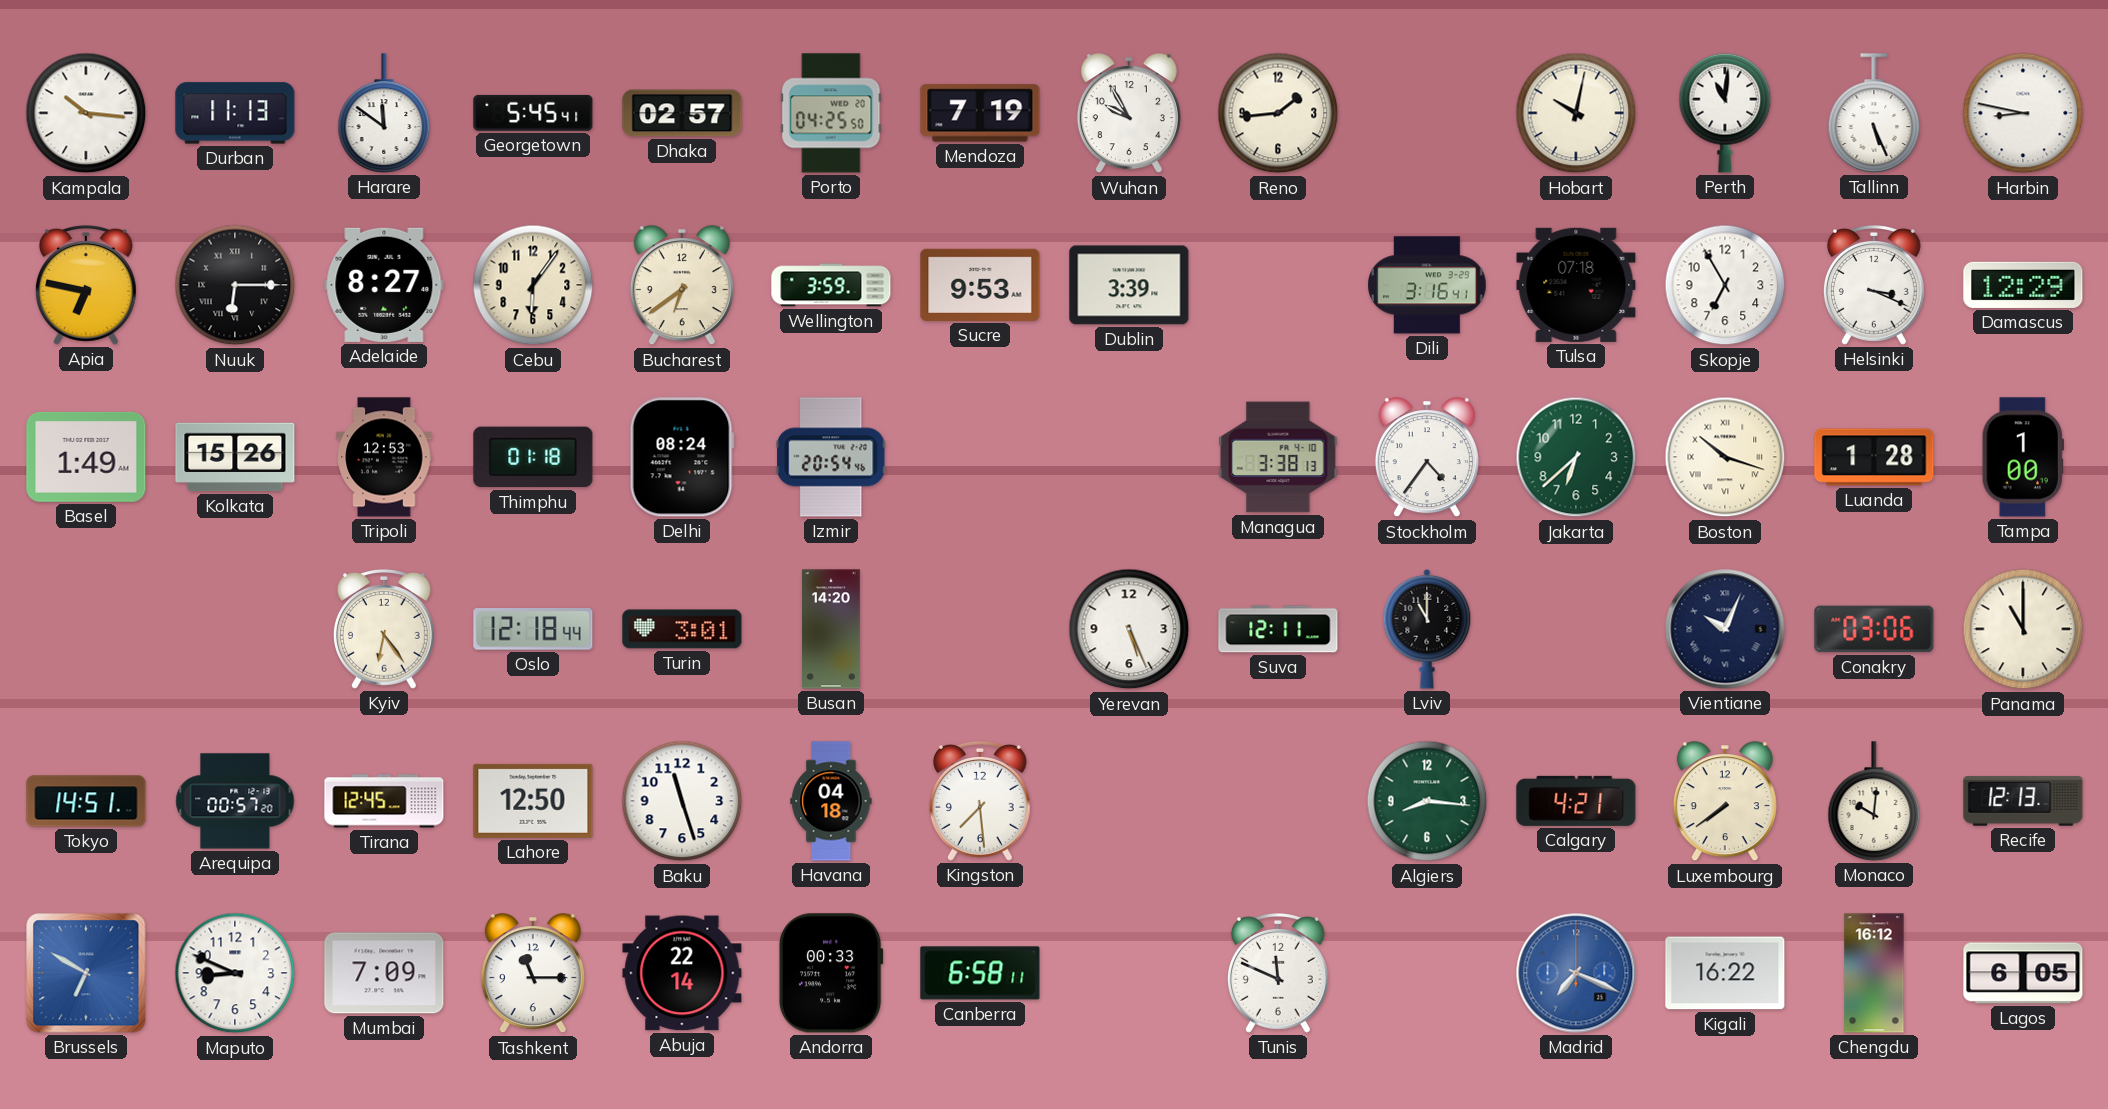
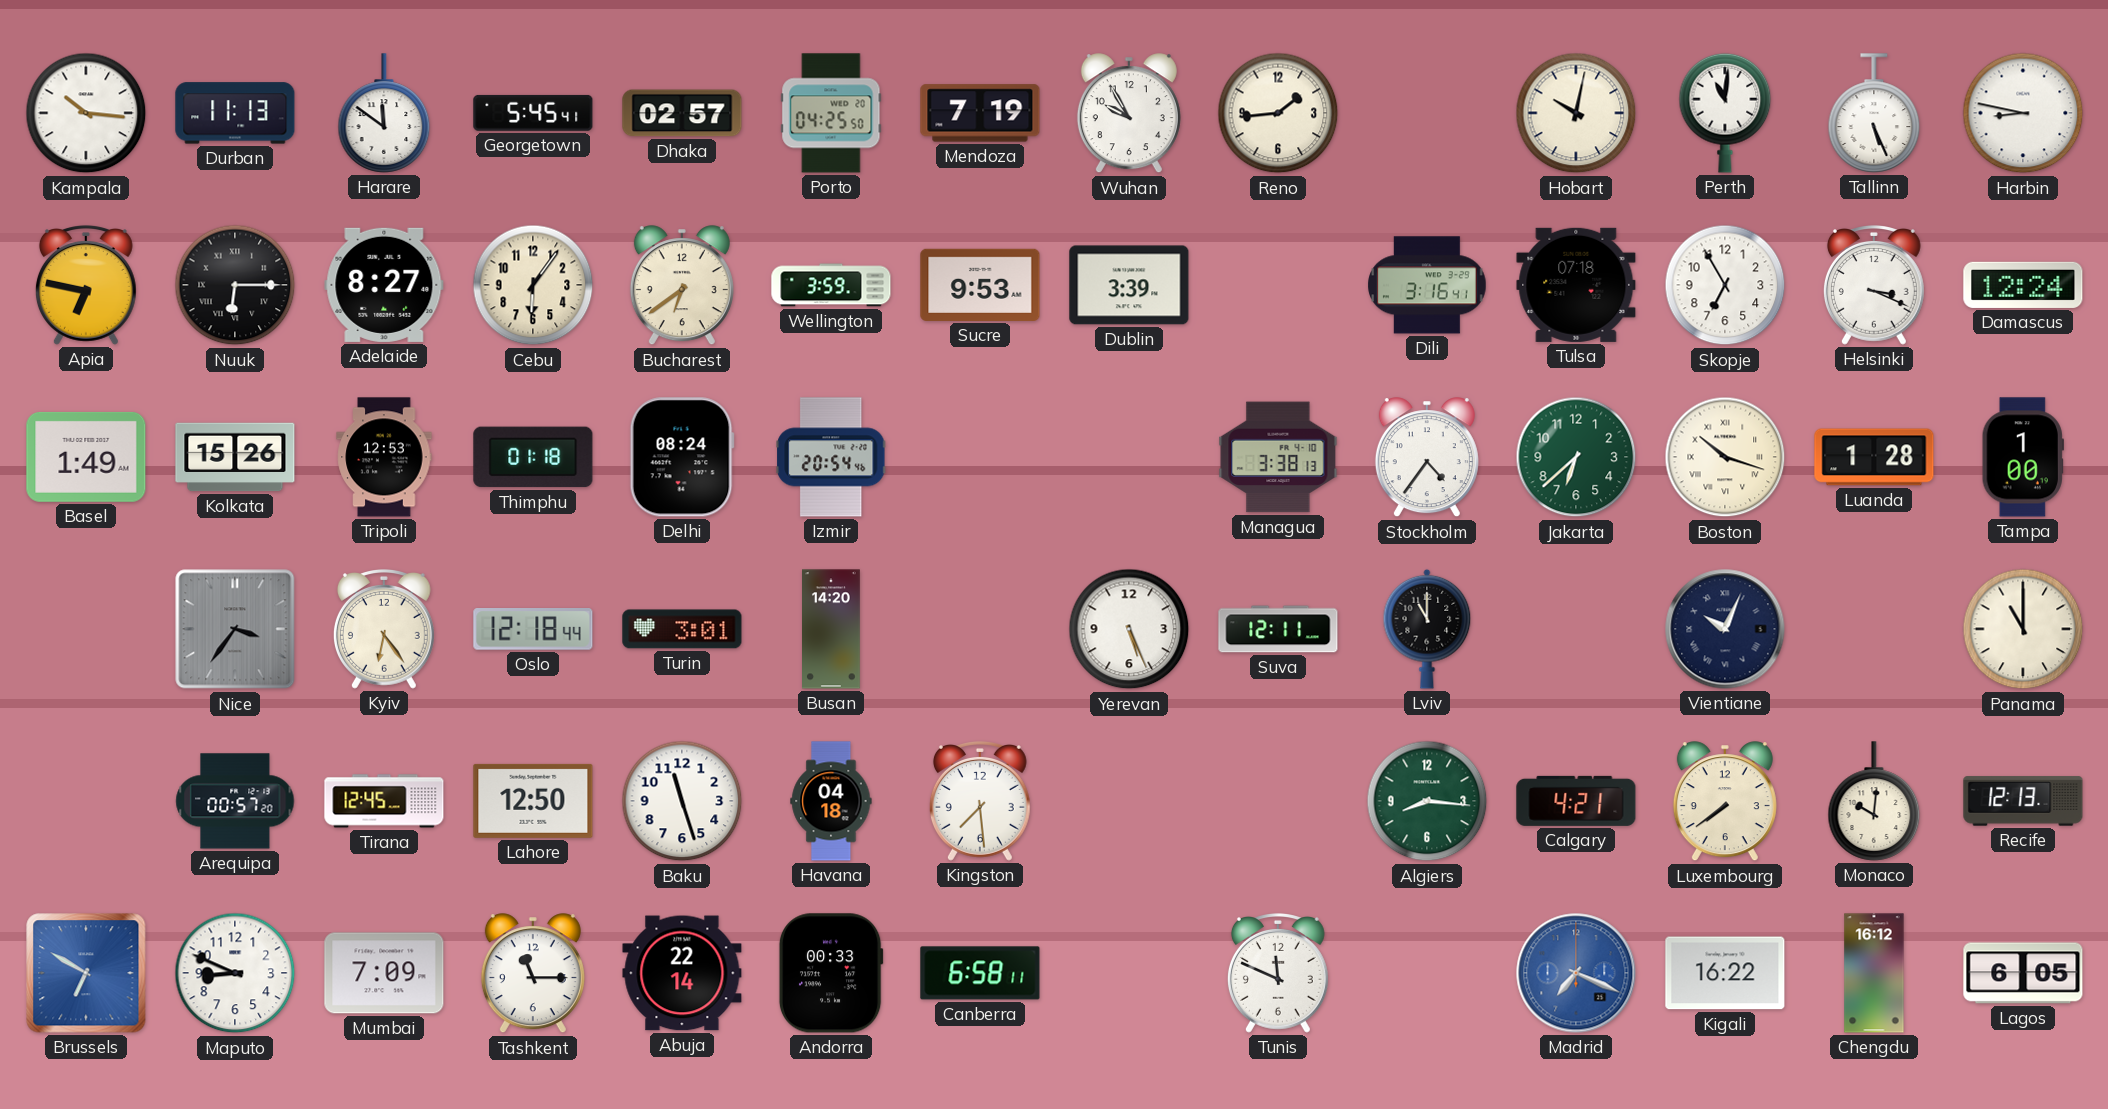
Damascus: 12:29 -> 12:24 (2023, 285)
Nice: none -> 3:36 (235, 629)
Conakry: 03:06 -> none (1874, 629)
Tokyo: 14:51 -> none (86, 801)
